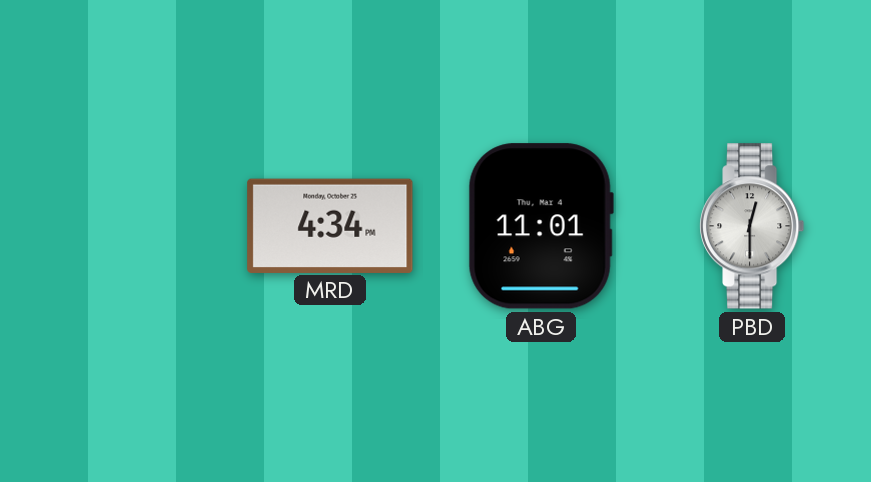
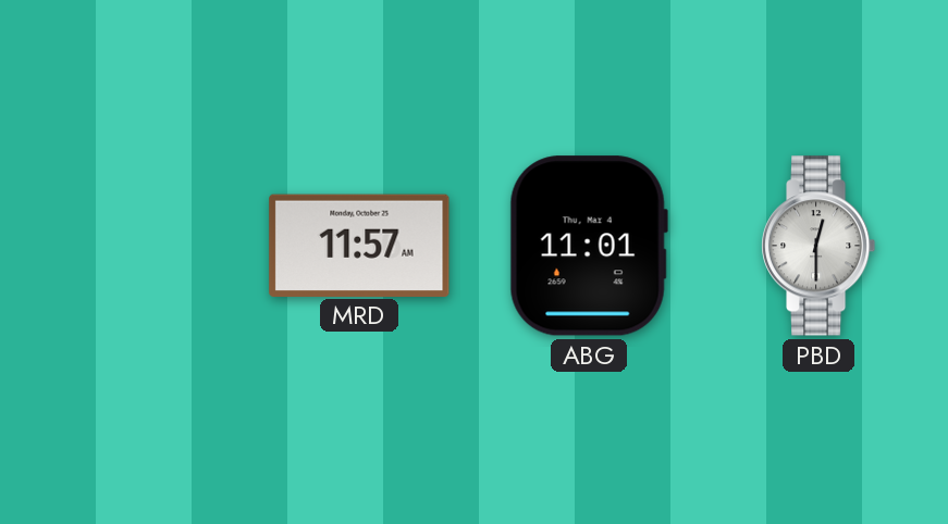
MRD: 4:34 -> 11:57 (359, 245)
